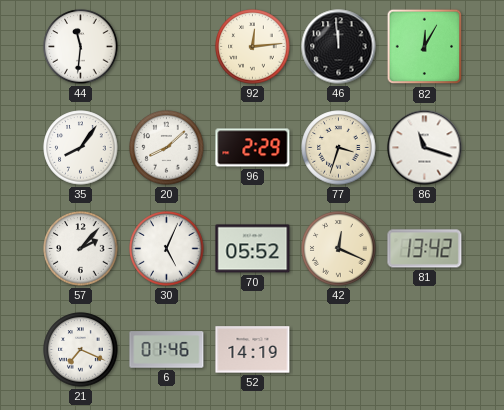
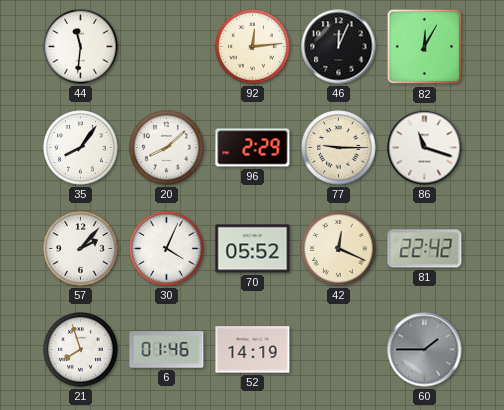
46: 11:59 -> 12:04 (339, 47)
77: 3:33 -> 9:15 (339, 148)
30: 5:04 -> 4:04 (167, 249)
81: 13:42 -> 22:42 (425, 249)
21: 7:19 -> 7:57 (81, 350)
60: none -> 1:45 (425, 350)
